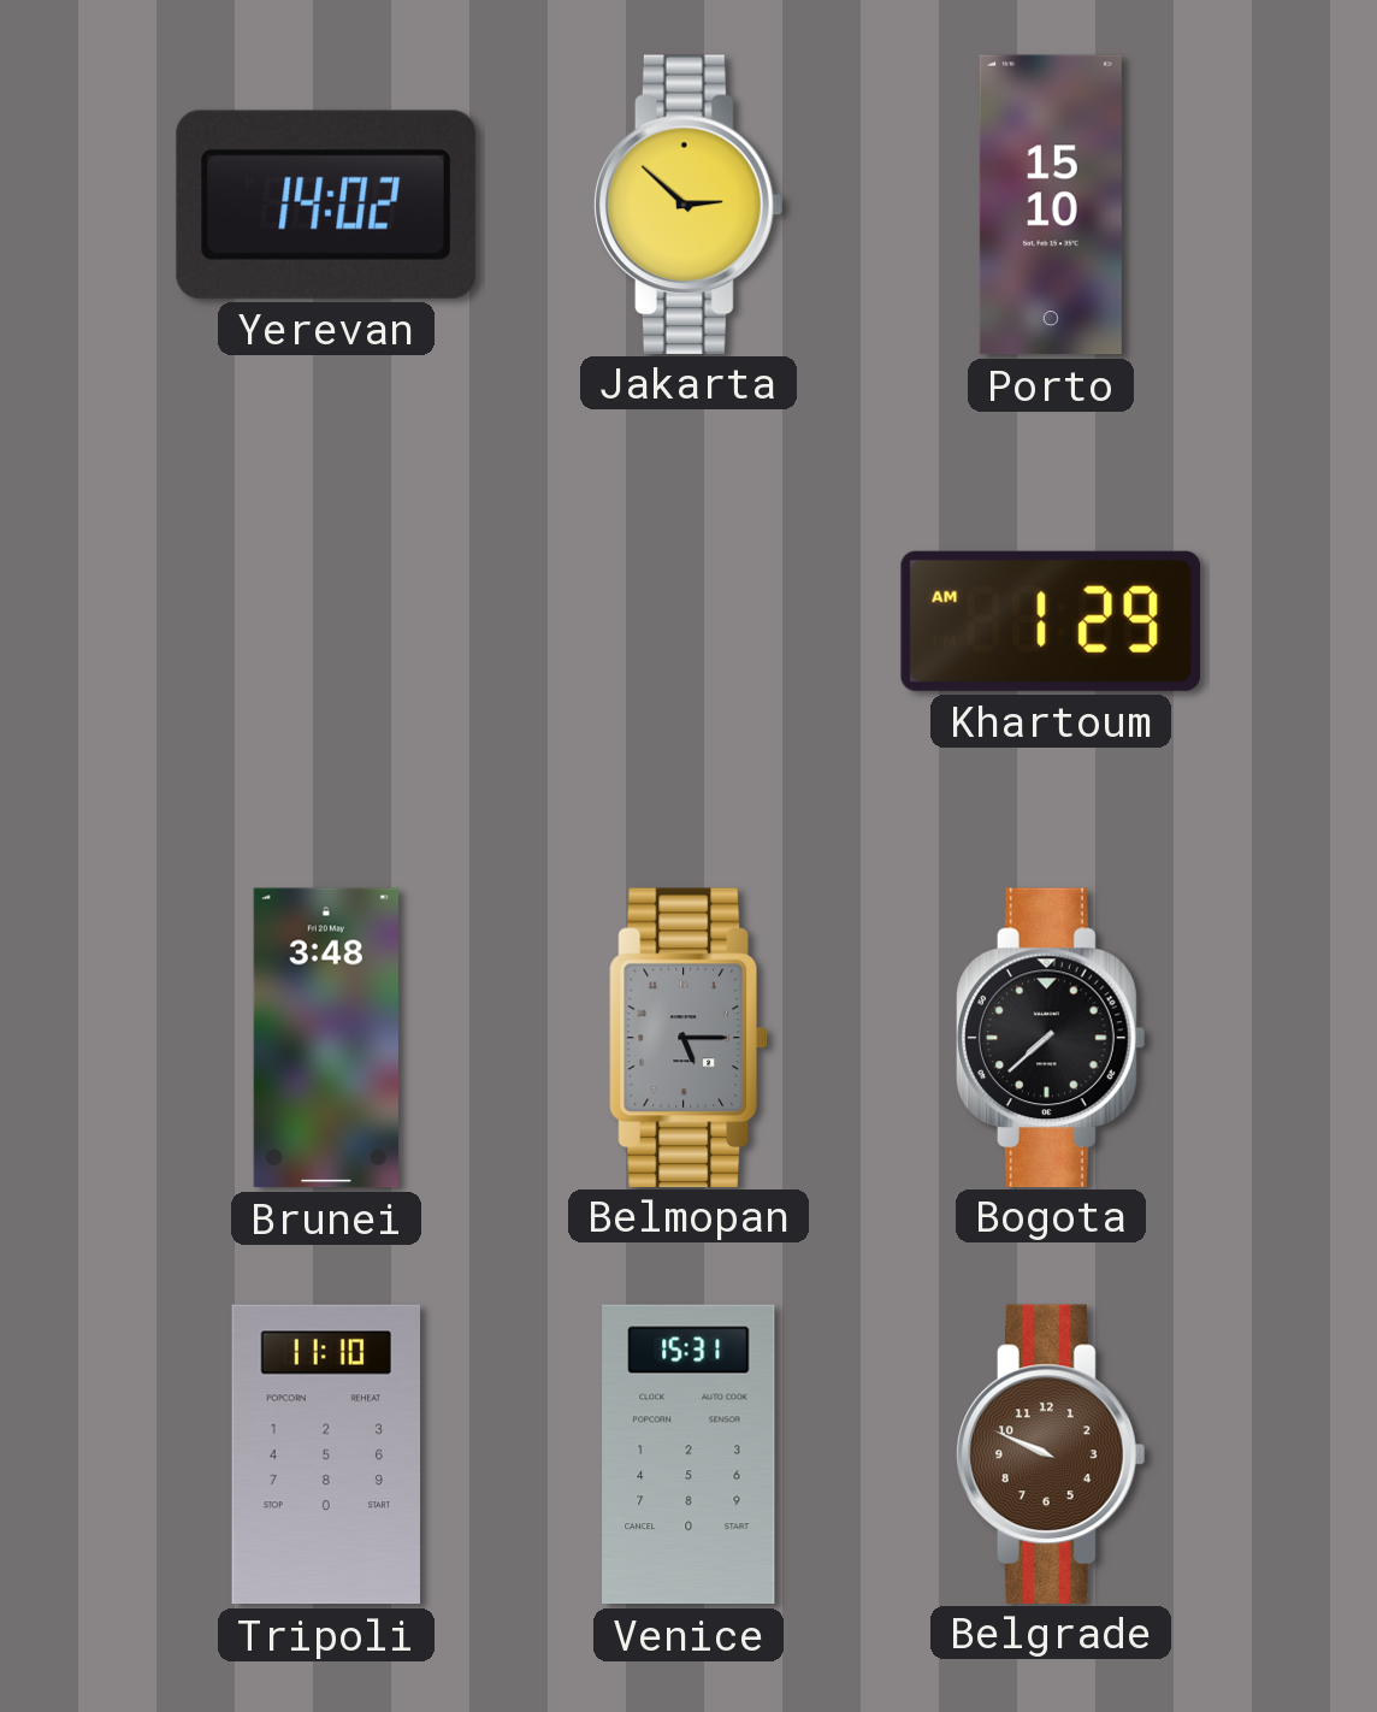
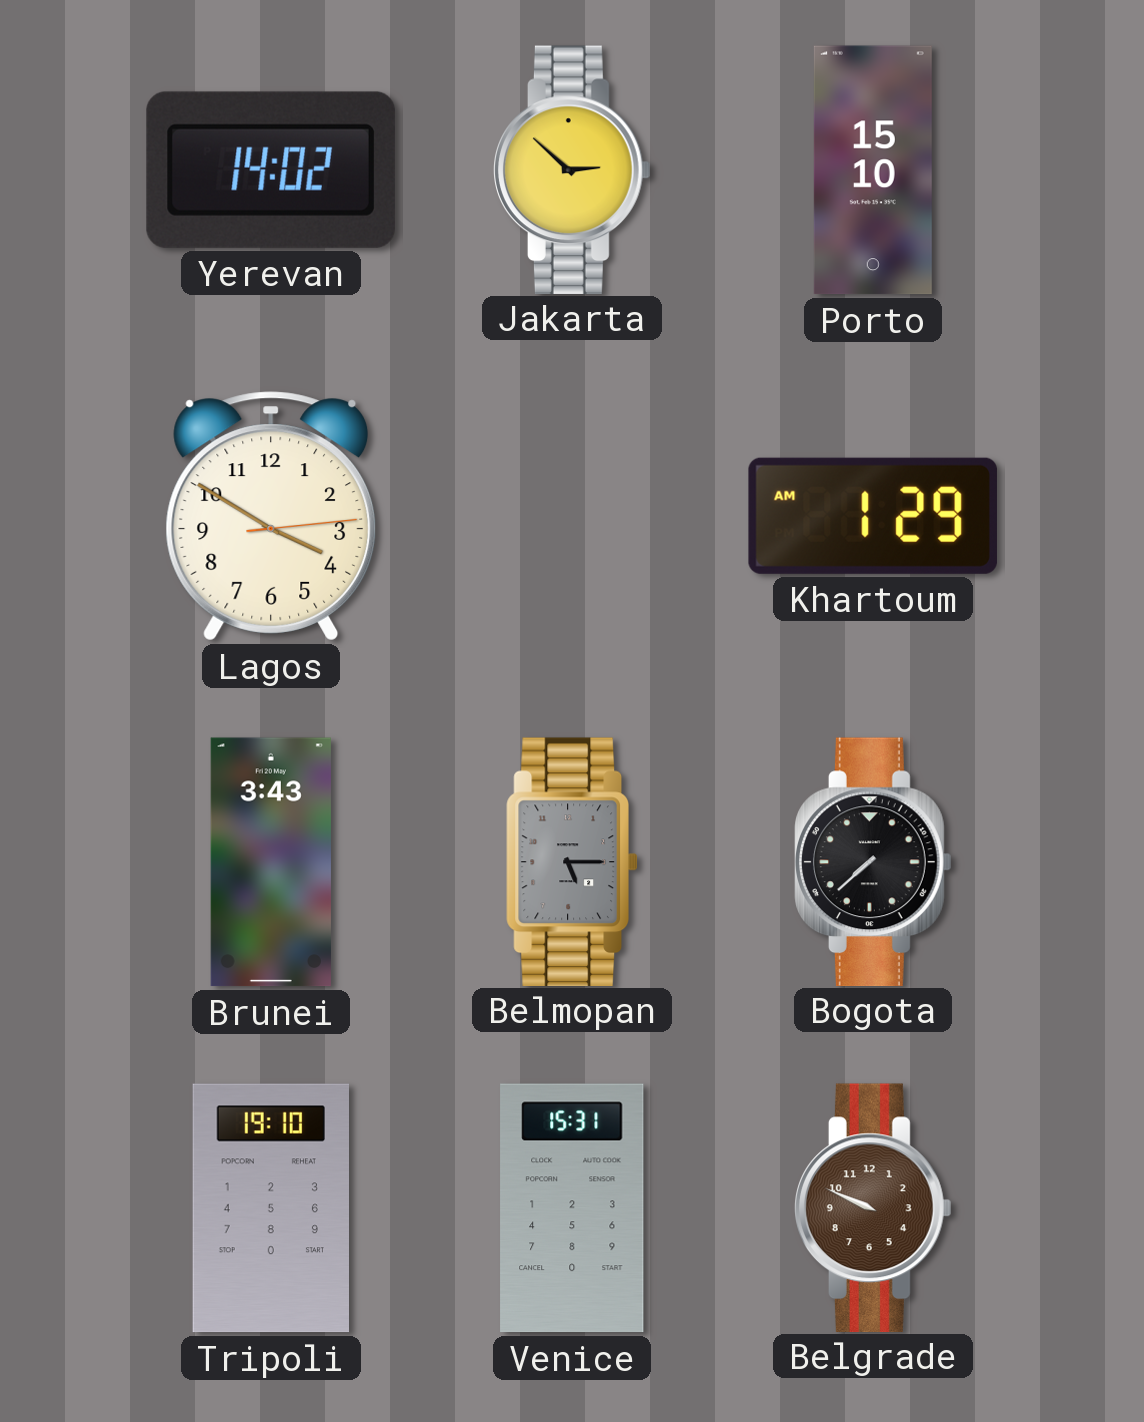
Lagos: none -> 3:50 (271, 516)
Brunei: 3:48 -> 3:43 (271, 862)
Tripoli: 11:10 -> 19:10 (271, 1208)
